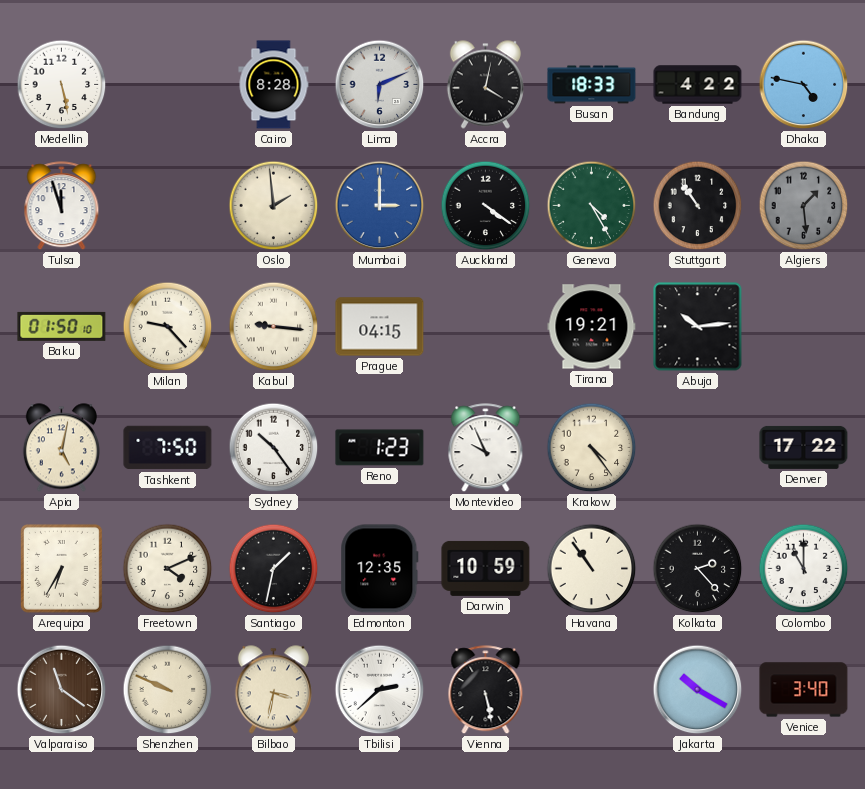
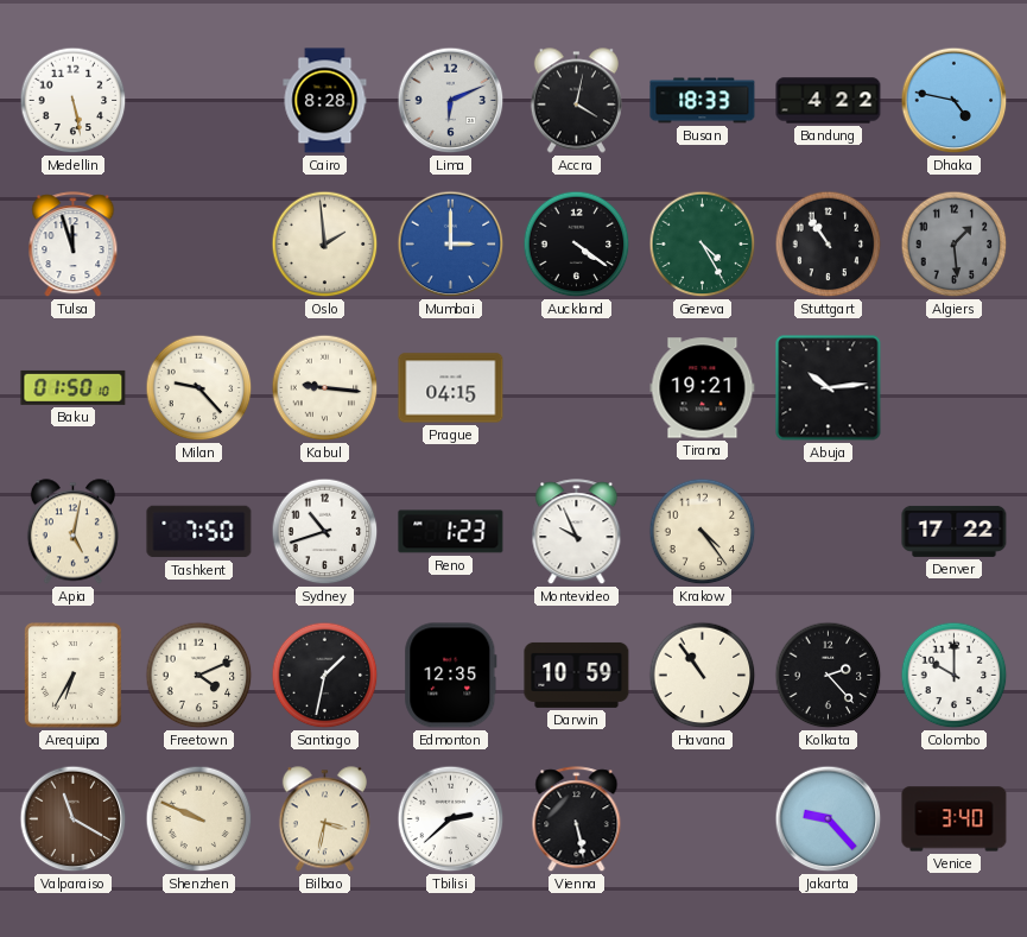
Sydney: 10:24 -> 10:42 (325, 532)
Colombo: 11:00 -> 10:00 (955, 676)
Valparaiso: 11:21 -> 11:20 (74, 819)
Jakarta: 10:20 -> 9:23 (829, 819)
